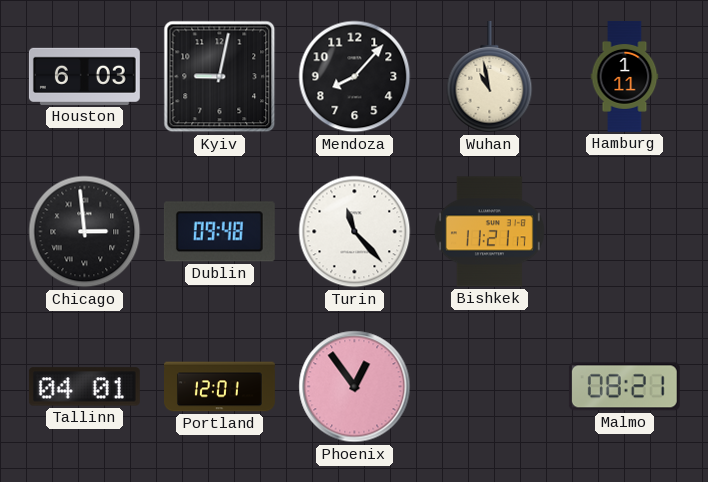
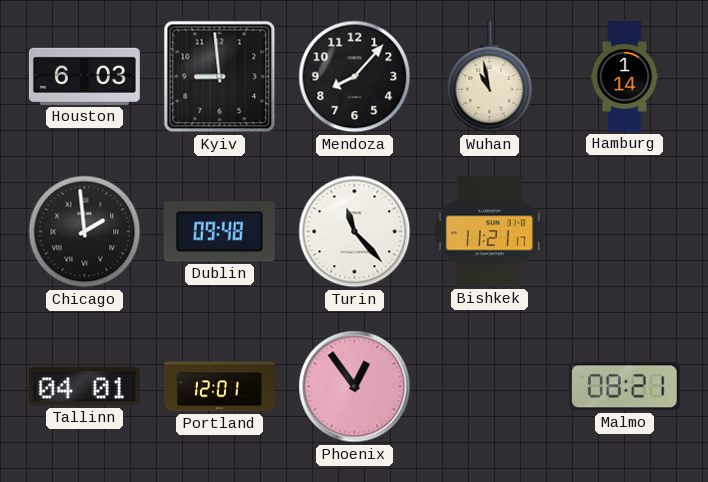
Kyiv: 9:02 -> 8:59 (220, 77)
Hamburg: 1:11 -> 1:14 (625, 77)
Chicago: 2:59 -> 1:59 (85, 232)
